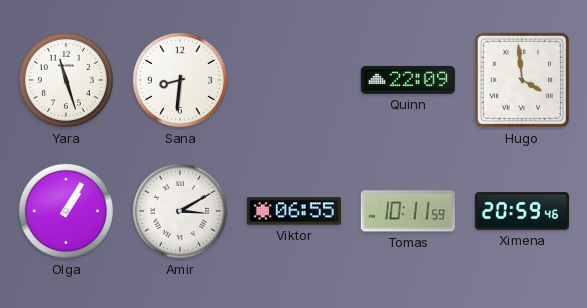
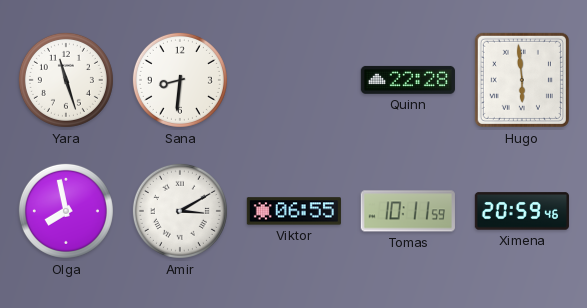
Quinn: 22:09 -> 22:28 (408, 80)
Hugo: 3:59 -> 5:59 (522, 80)
Olga: 1:05 -> 7:58 (66, 211)
